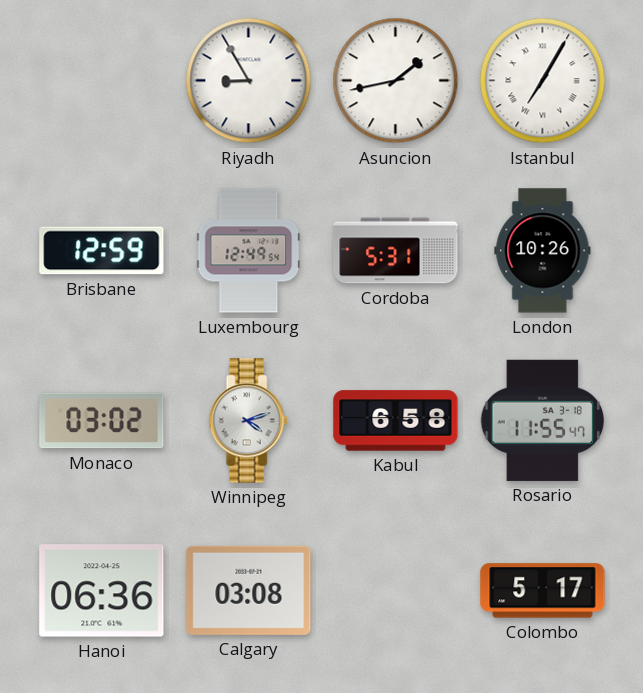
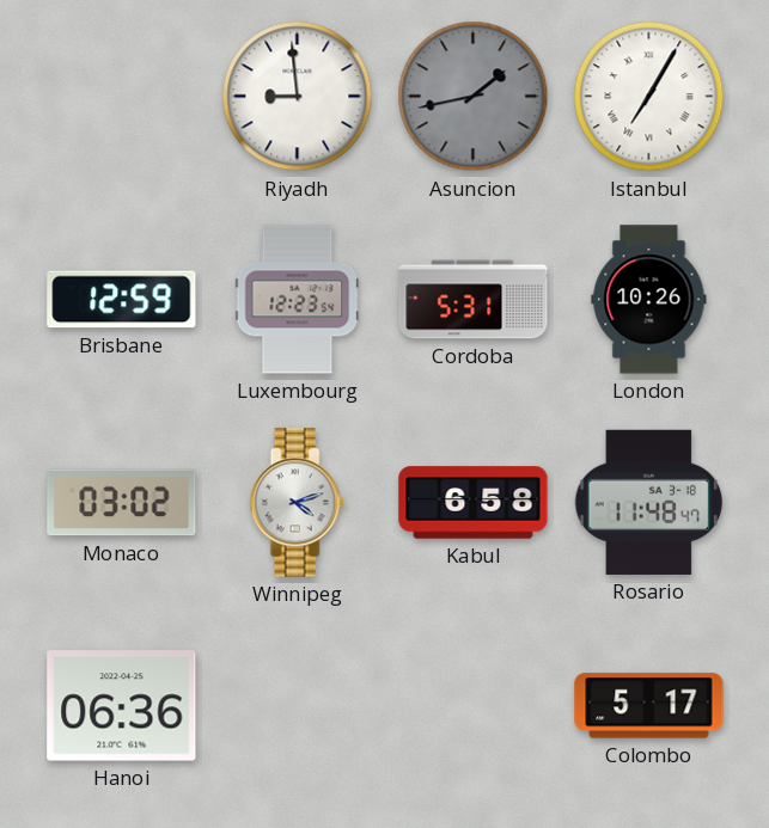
Riyadh: 8:55 -> 8:59 (298, 97)
Asuncion dial: white -> grey (474, 97)
Luxembourg: 12:49 -> 12:23 (298, 300)
Rosario: 11:55 -> 11:48 (649, 502)
Calgary: 03:08 -> none (249, 590)
